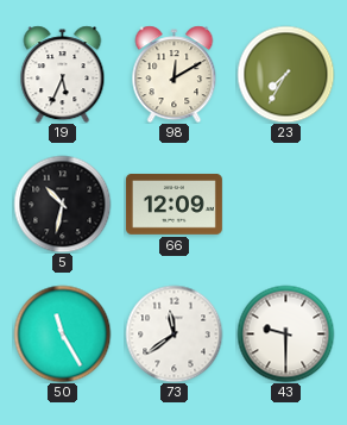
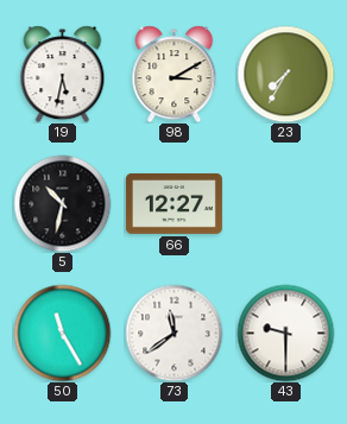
19: 5:34 -> 5:32 (63, 74)
98: 12:10 -> 3:10 (175, 74)
66: 12:09 -> 12:27 (173, 203)
